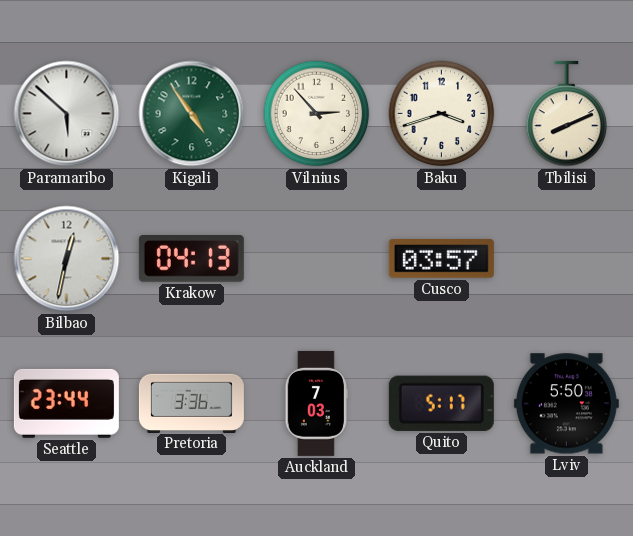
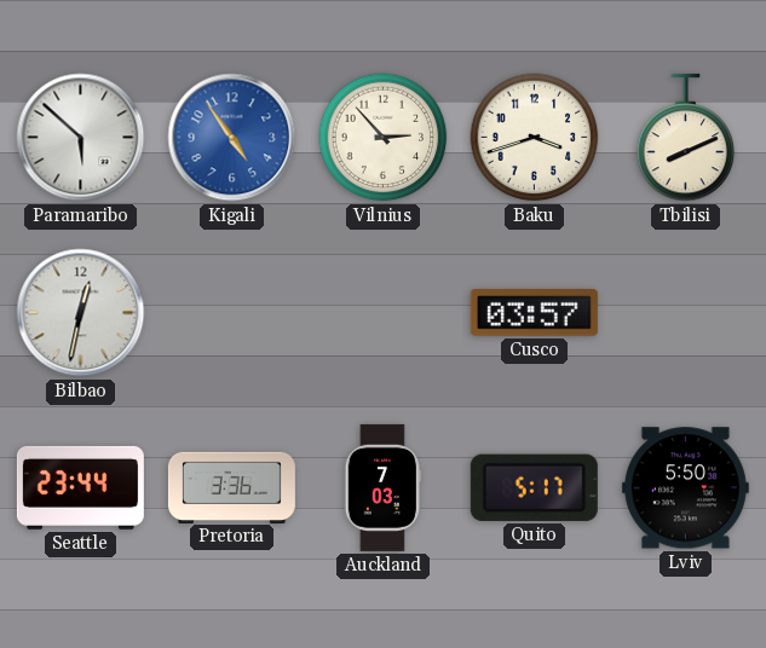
Kigali dial: green -> blue (232, 138)
Krakow: 04:13 -> none (191, 259)
